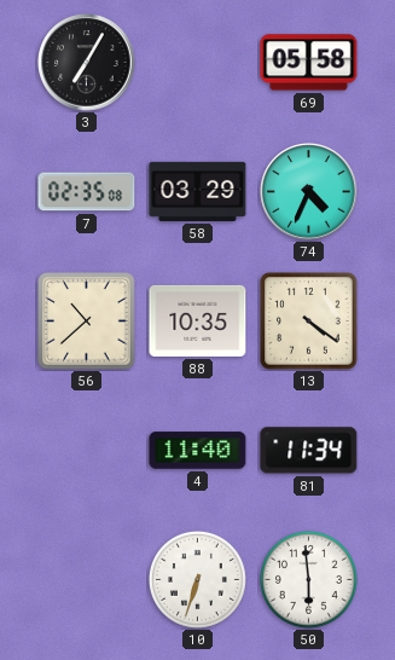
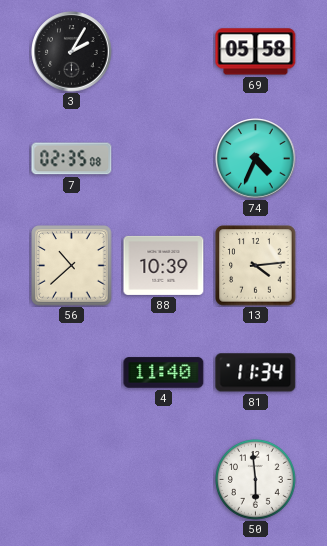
3: 7:05 -> 2:05 (72, 52)
58: 03:29 -> none (198, 191)
88: 10:35 -> 10:39 (164, 265)
13: 4:21 -> 4:14 (256, 266)
10: 6:33 -> none (197, 579)
